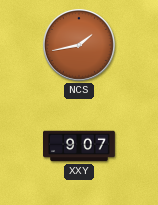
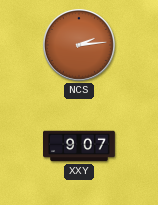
NCS: 1:43 -> 2:14 (79, 45)
